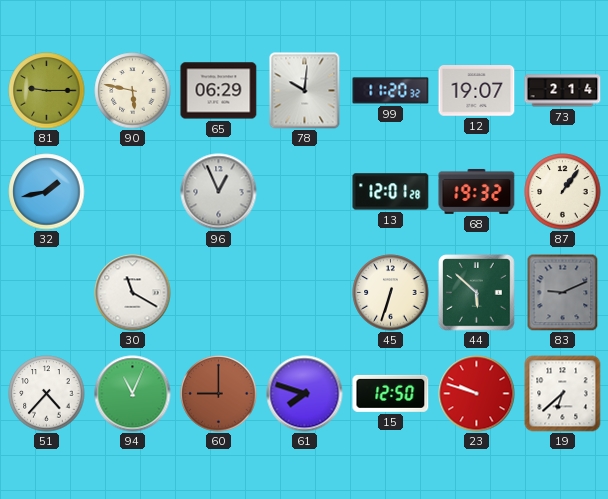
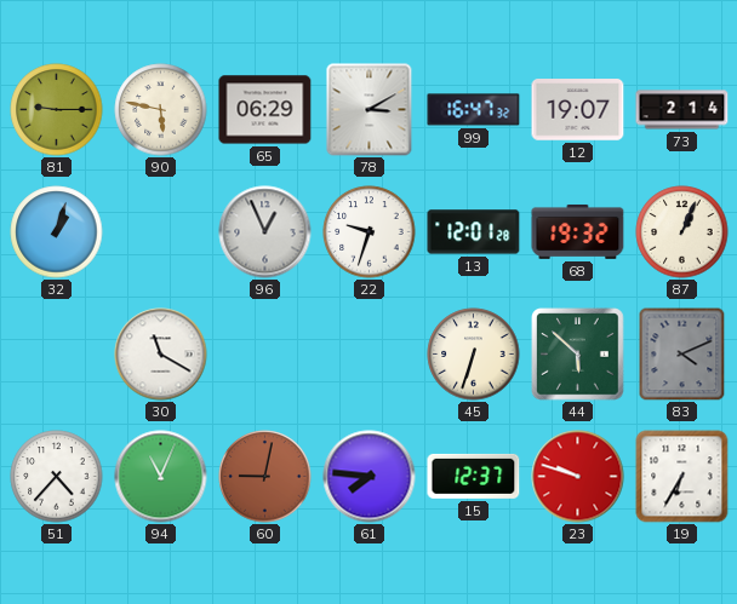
78: 10:01 -> 3:10 (370, 110)
99: 11:20 -> 16:47 (474, 110)
32: 1:43 -> 1:03 (57, 232)
22: none -> 9:33 (370, 232)
87: 1:06 -> 1:04 (682, 232)
83: 9:11 -> 4:11 (682, 353)
60: 9:00 -> 9:02 (265, 477)
61: 7:48 -> 7:46 (370, 477)
15: 12:50 -> 12:37 (474, 476)
19: 6:38 -> 6:35 (682, 477)
